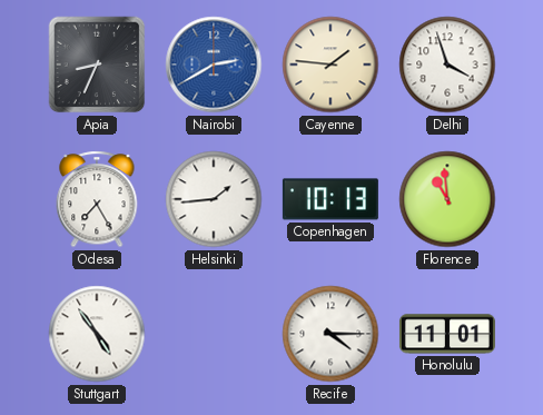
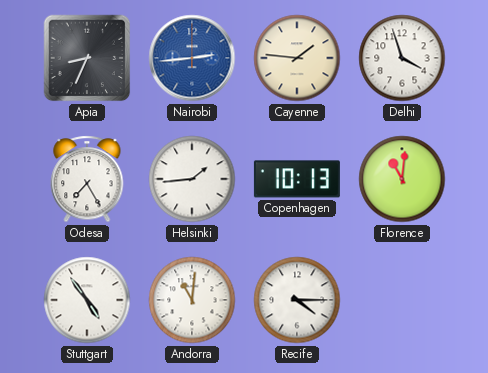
Nairobi: 2:40 -> 2:44 (192, 58)
Florence: 10:59 -> 11:01 (402, 179)
Andorra: none -> 11:01 (192, 300)
Honolulu: 11:01 -> none (447, 334)
